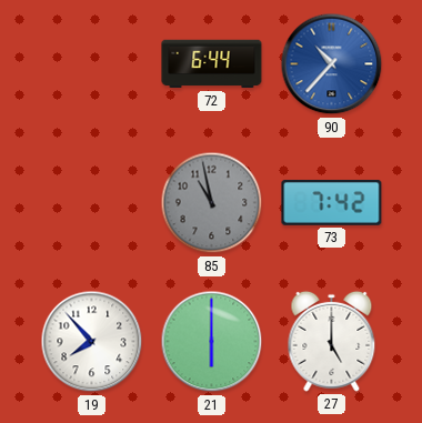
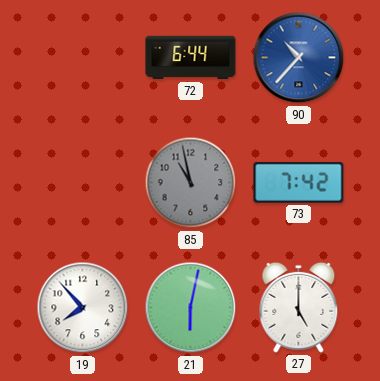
21: 6:00 -> 6:02 (191, 308)
